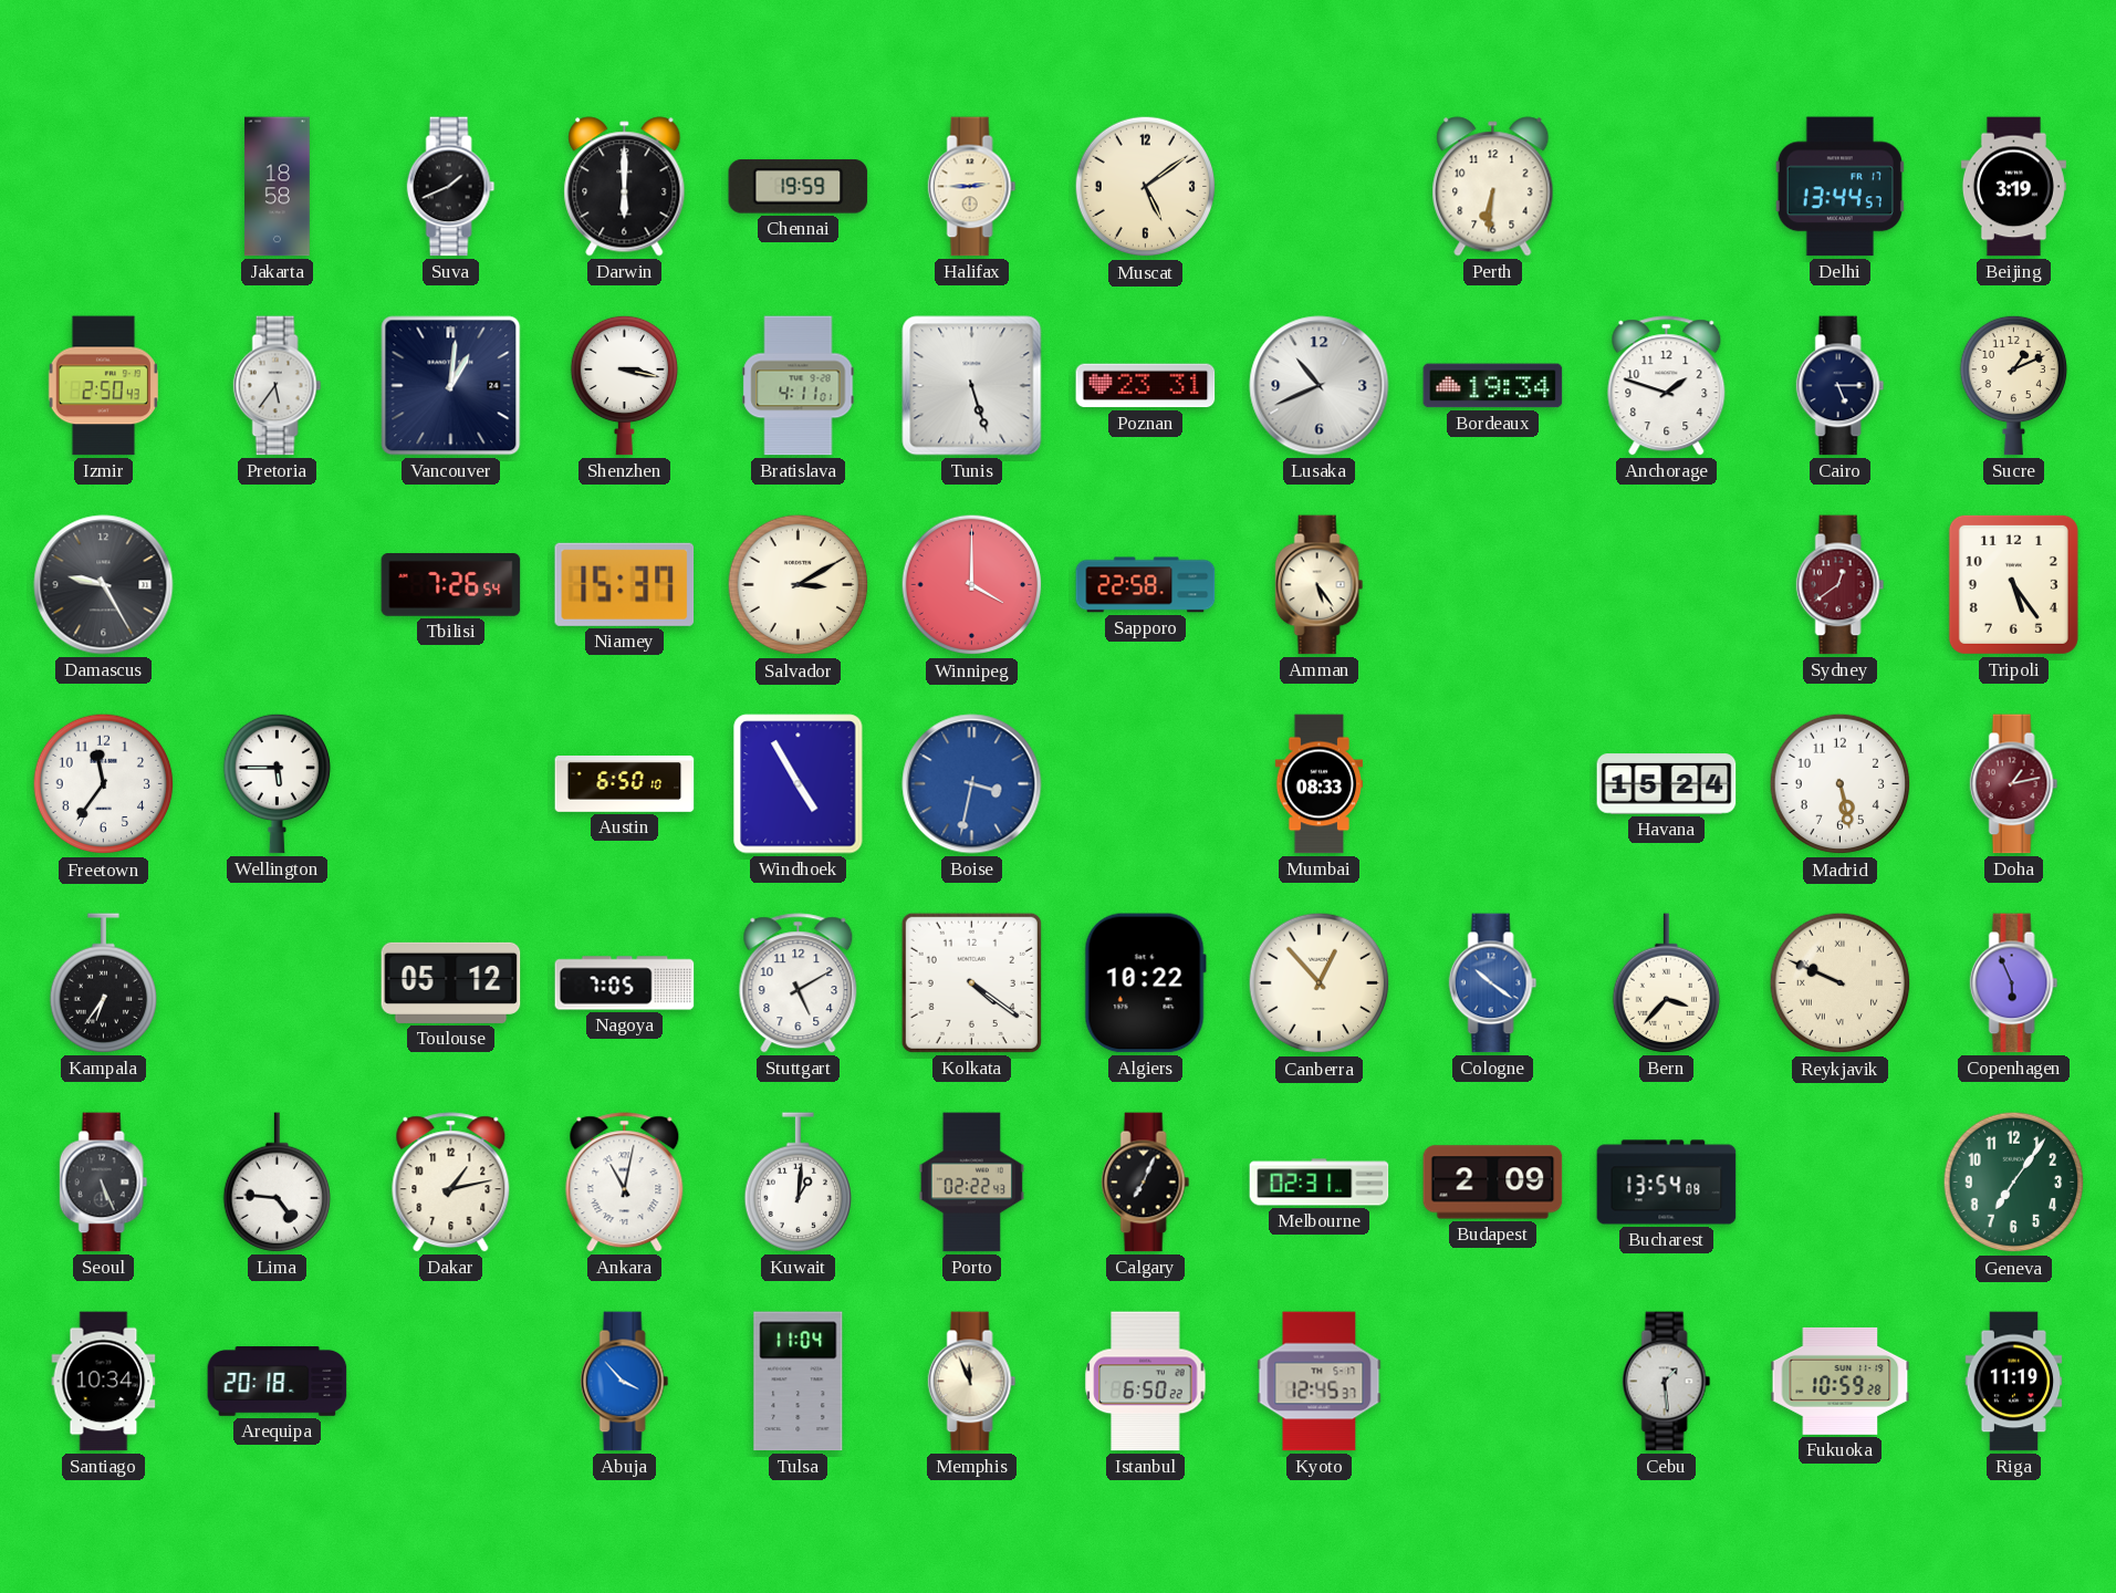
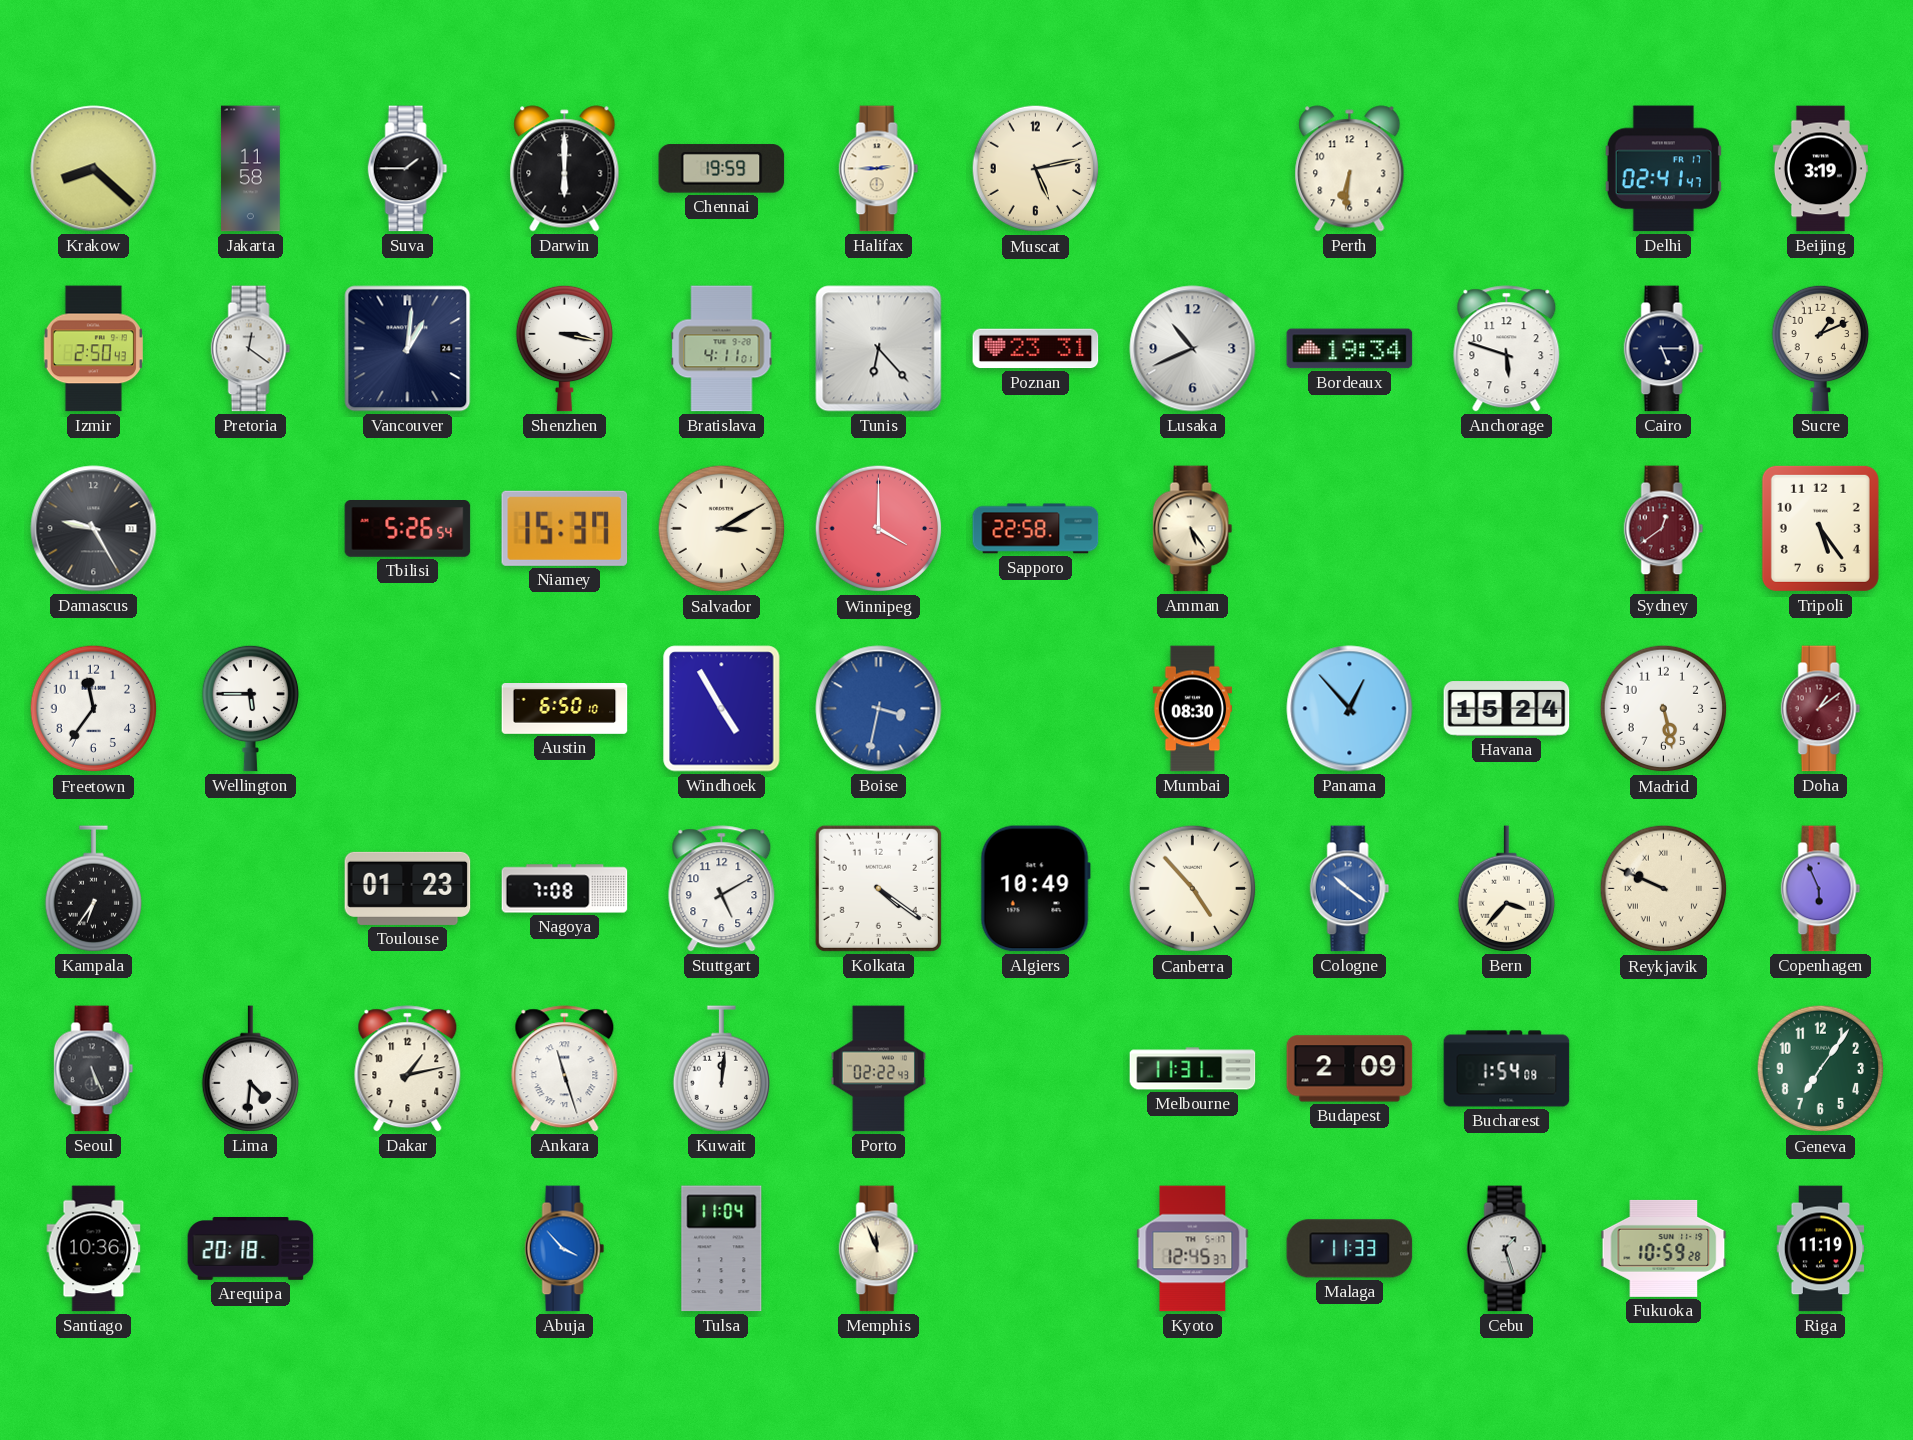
Krakow: none -> 8:22 (94, 169)
Jakarta: 18:58 -> 11:58 (251, 169)
Suva: 1:41 -> 1:45 (408, 169)
Muscat: 5:09 -> 5:13 (1036, 169)
Delhi: 13:44 -> 02:41 (1663, 169)
Pretoria: 5:36 -> 12:21 (251, 349)
Tunis: 5:27 -> 6:23 (879, 349)
Anchorage: 1:48 -> 5:48 (1507, 349)
Tbilisi: 7:26 -> 5:26 (408, 529)
Mumbai: 08:33 -> 08:30 (1193, 709)
Panama: none -> 12:53 (1350, 709)
Doha: 1:13 -> 1:09 (1821, 709)
Toulouse: 05:12 -> 01:23 (408, 888)
Nagoya: 7:05 -> 7:08 (565, 889)
Algiers: 10:22 -> 10:49 (1035, 889)
Canberra: 12:53 -> 4:53 (1193, 889)
Lima: 4:46 -> 4:31 (250, 1069)
Ankara: 11:02 -> 11:27 (565, 1069)
Kuwait: 1:01 -> 12:01 (721, 1069)
Calgary: 7:04 -> none (1146, 1183)
Melbourne: 02:31 -> 11:31 (1193, 1069)
Bucharest: 13:54 -> 1:54 (1507, 1069)
Santiago: 10:34 -> 10:36 (94, 1249)
Istanbul: 6:50 -> none (1146, 1382)
Malaga: none -> 11:33 (1350, 1249)
Cebu: 1:29 -> 1:27 (1507, 1249)
